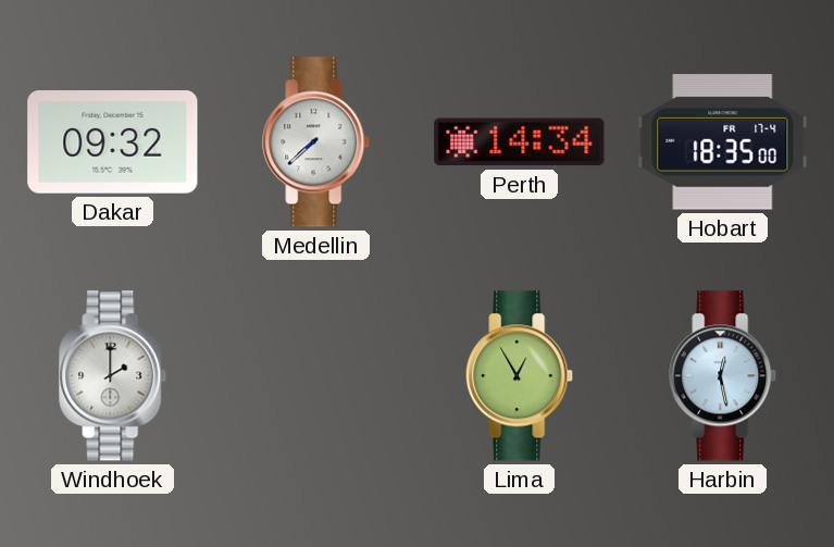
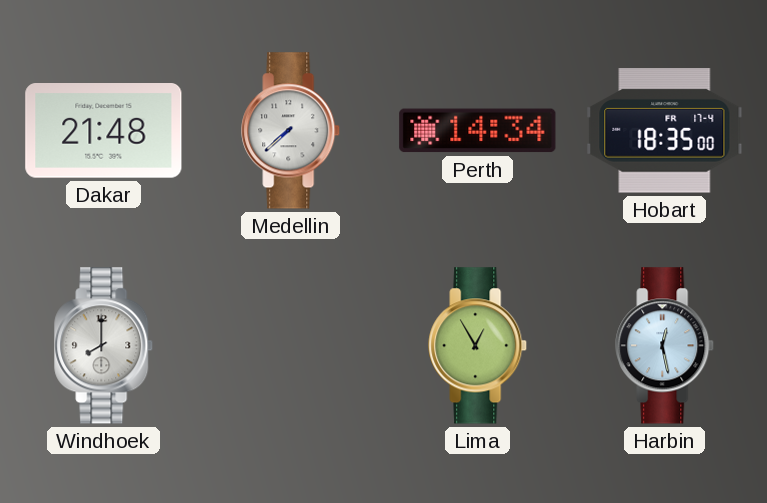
Dakar: 09:32 -> 21:48 (104, 131)
Windhoek: 2:00 -> 8:00 (104, 346)
